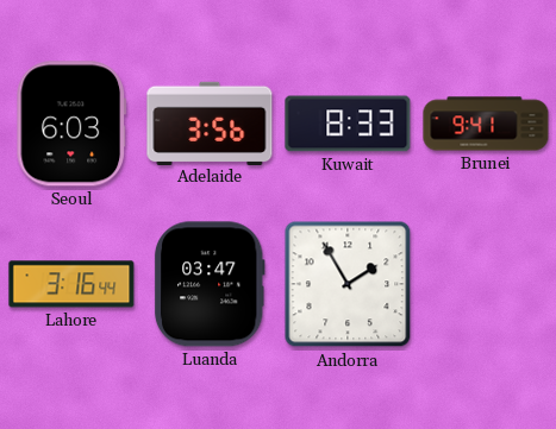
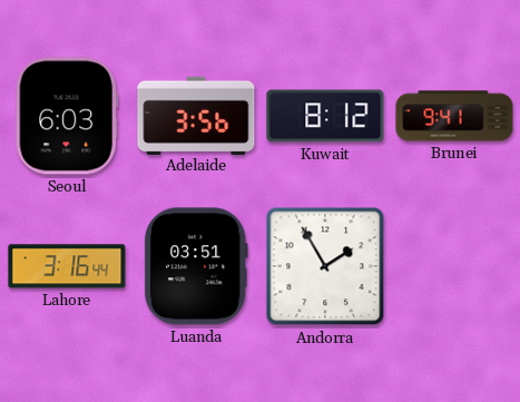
Kuwait: 8:33 -> 8:12 (325, 116)
Luanda: 03:47 -> 03:51 (196, 266)
